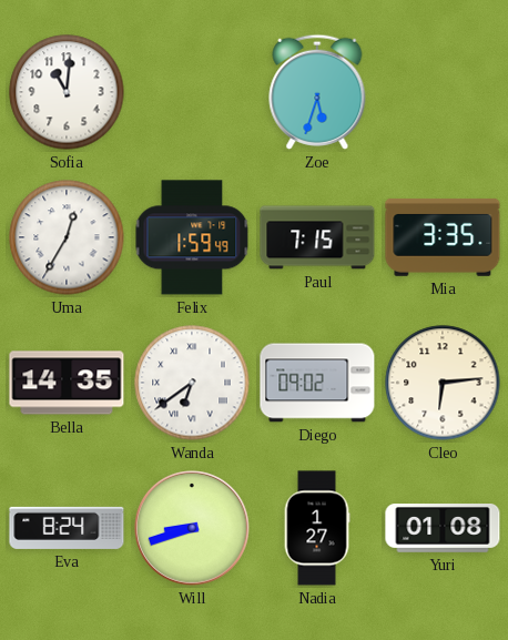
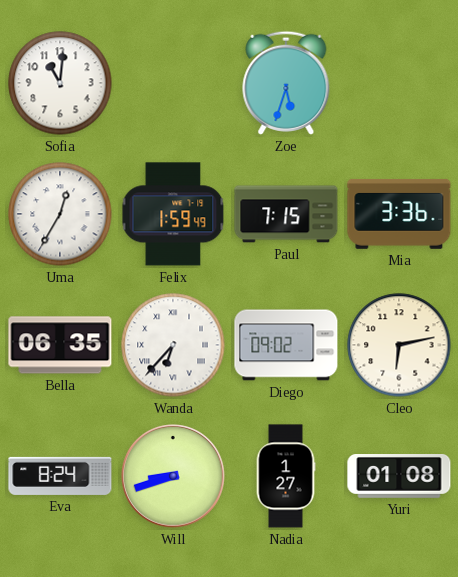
Mia: 3:35 -> 3:36 (399, 214)
Bella: 14:35 -> 06:35 (60, 345)
Wanda: 6:39 -> 6:37 (173, 345)
Cleo: 6:14 -> 6:13 (399, 345)
